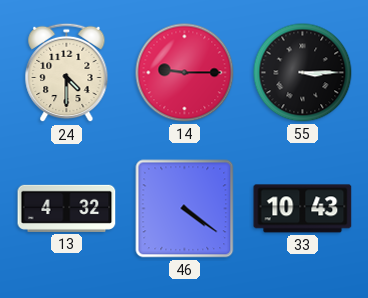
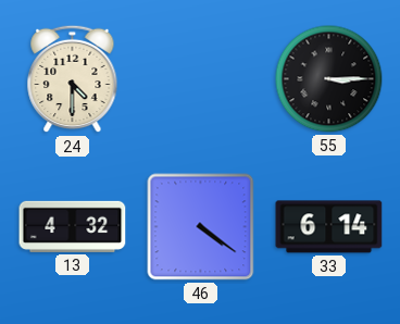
14: 9:15 -> none (185, 73)
33: 10:43 -> 6:14 (329, 227)
